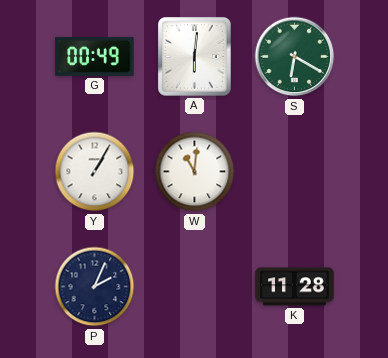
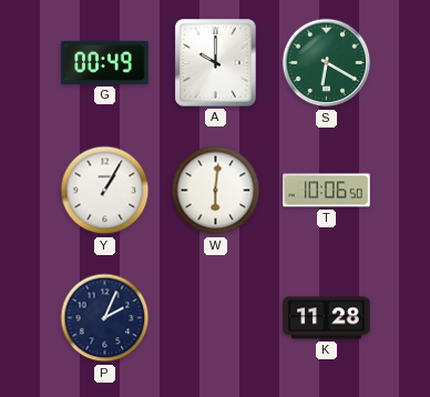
A: 6:01 -> 10:00 (216, 63)
W: 11:01 -> 6:01 (216, 191)
T: none -> 10:06 (327, 191)
